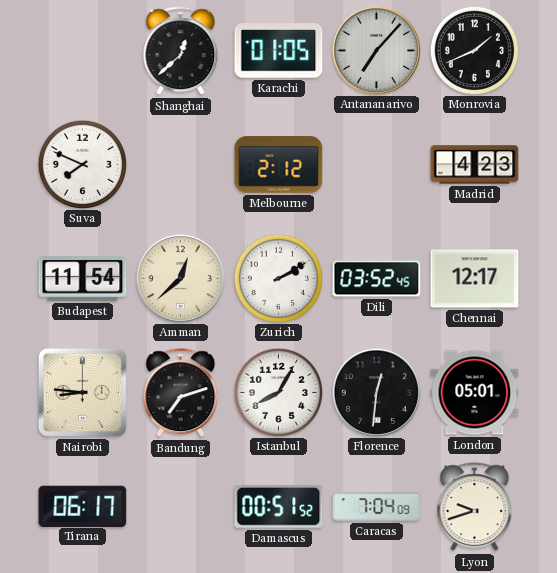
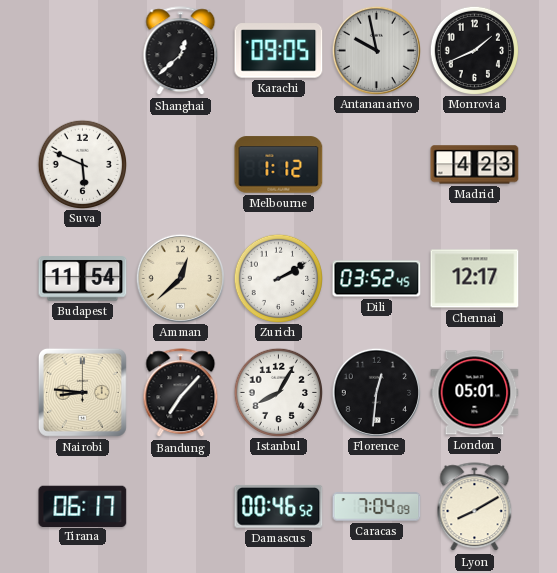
Karachi: 01:05 -> 09:05 (279, 51)
Antananarivo: 7:07 -> 9:58 (376, 50)
Suva: 7:49 -> 5:49 (82, 164)
Melbourne: 2:12 -> 1:12 (279, 165)
Bandung: 7:12 -> 7:07 (181, 393)
Damascus: 00:51 -> 00:46 (279, 506)
Lyon: 9:42 -> 8:10 (475, 507)
